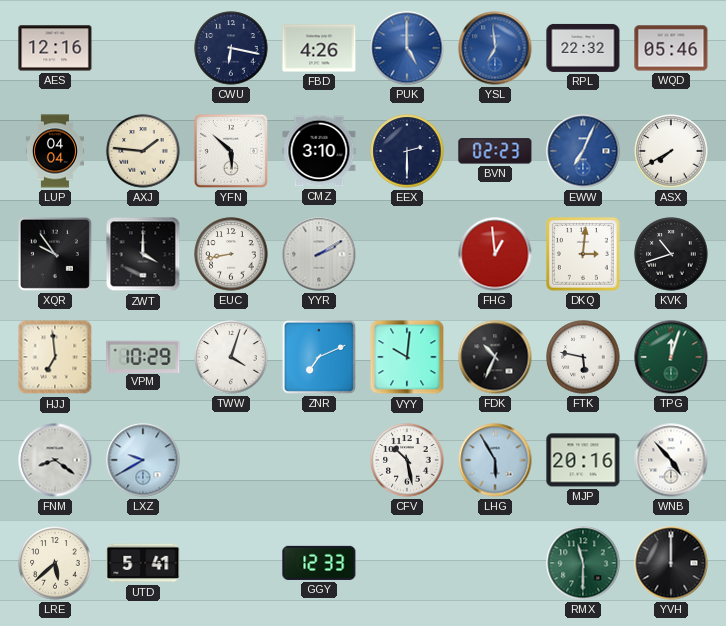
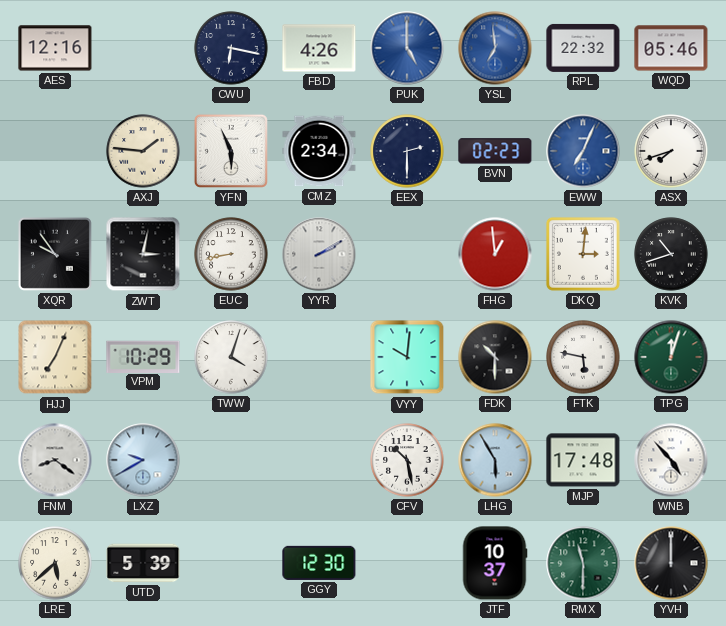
LUP: 04:04 -> none (55, 151)
YFN: 5:52 -> 5:56 (231, 151)
CMZ: 3:10 -> 2:34 (319, 151)
ASX: 7:40 -> 7:42 (671, 151)
ZWT: 4:00 -> 3:02 (143, 254)
HJJ: 6:59 -> 7:04 (55, 357)
ZNR: 7:11 -> none (319, 357)
FDK: 10:34 -> 10:30 (495, 357)
MJP: 20:16 -> 17:48 (583, 460)
UTD: 5:41 -> 5:39 (143, 563)
GGY: 12:33 -> 12:30 (319, 563)
JTF: none -> 10:37 (495, 563)
